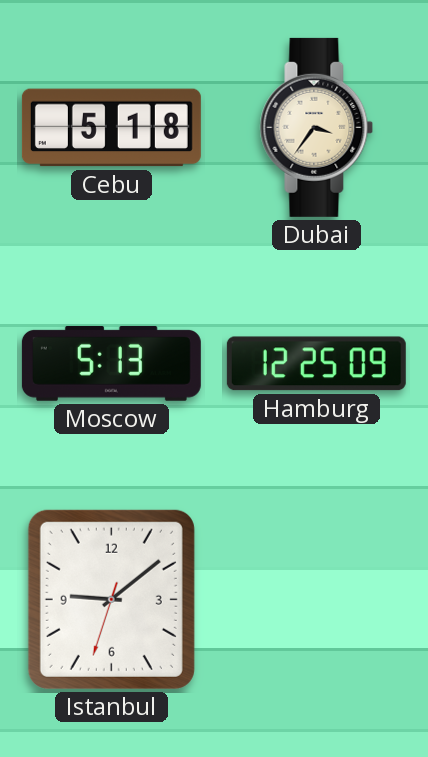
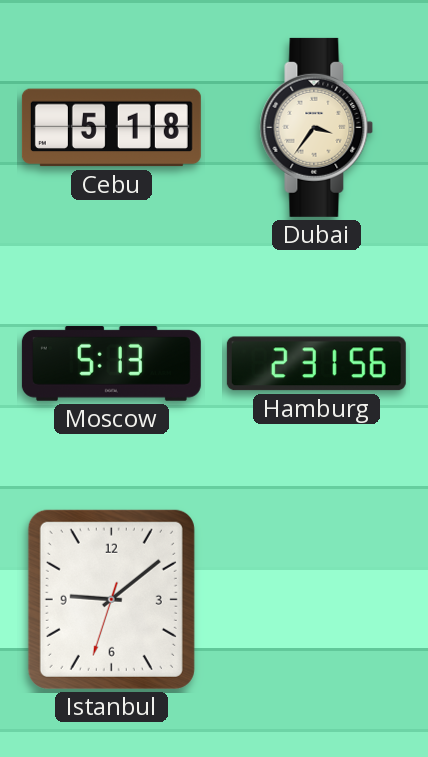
Hamburg: 12:25 -> 2:31 (316, 364)
